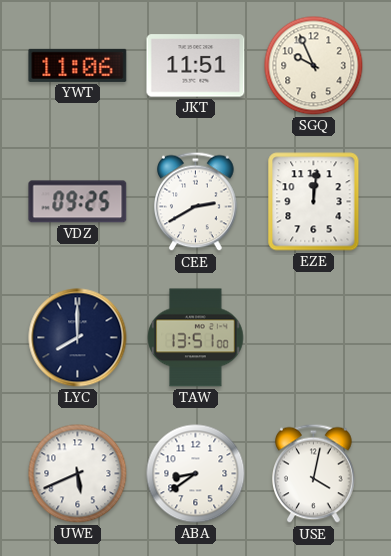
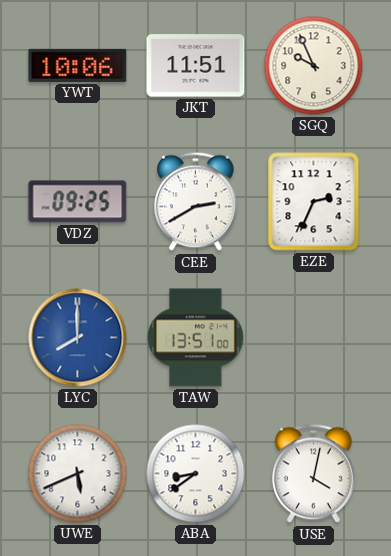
YWT: 11:06 -> 10:06 (78, 65)
EZE: 12:01 -> 2:34 (314, 202)
LYC dial: navy -> blue (78, 338)
